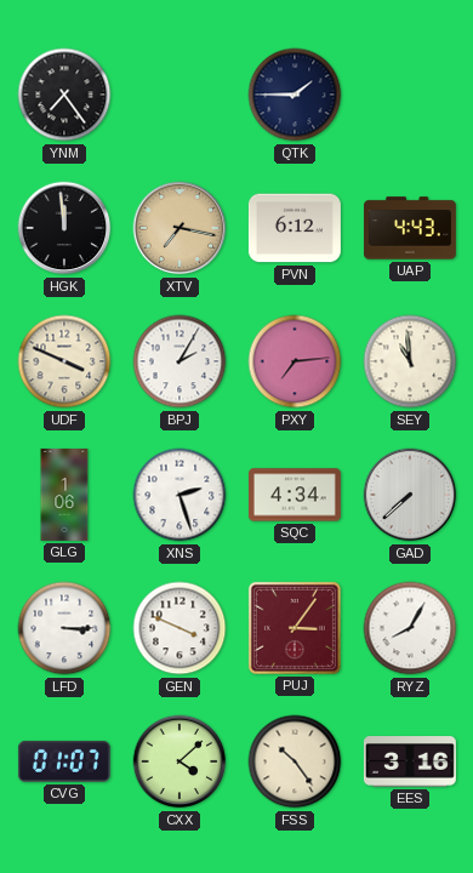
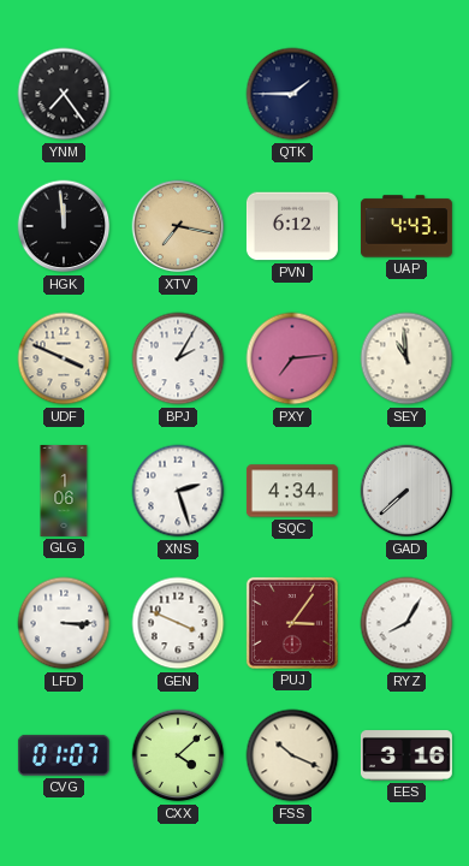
FSS: 10:24 -> 10:19 (292, 755)
